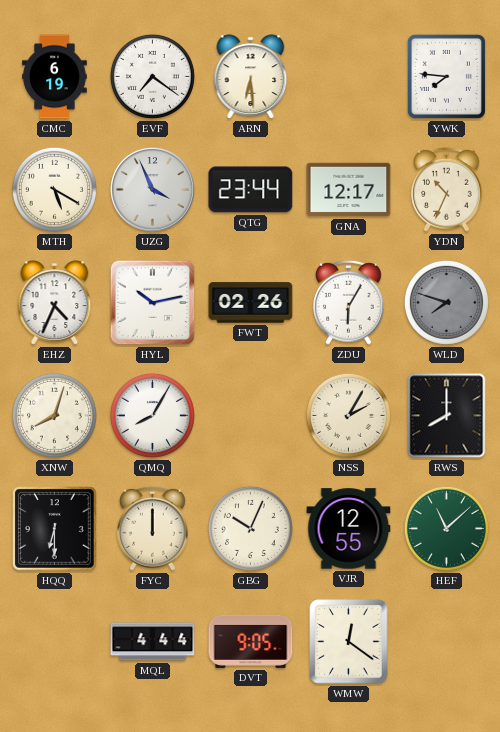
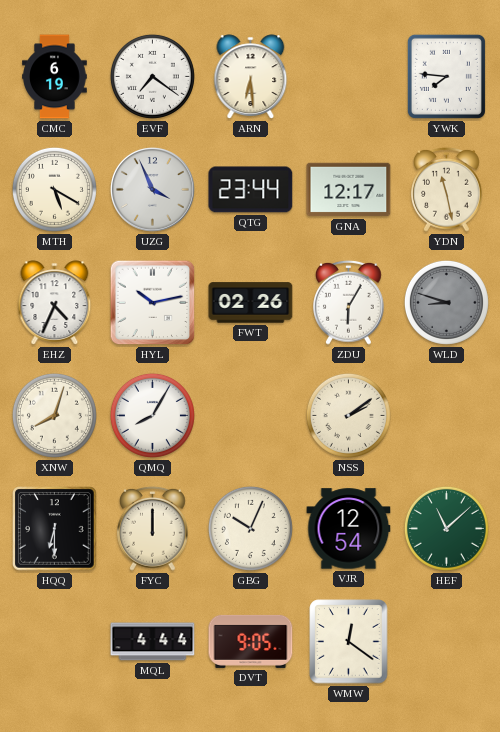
YDN: 10:34 -> 11:28 (447, 189)
WLD: 7:48 -> 8:48 (446, 302)
NSS: 2:05 -> 2:09 (348, 415)
RWS: 8:00 -> none (447, 416)
VJR: 12:55 -> 12:54 (349, 529)
